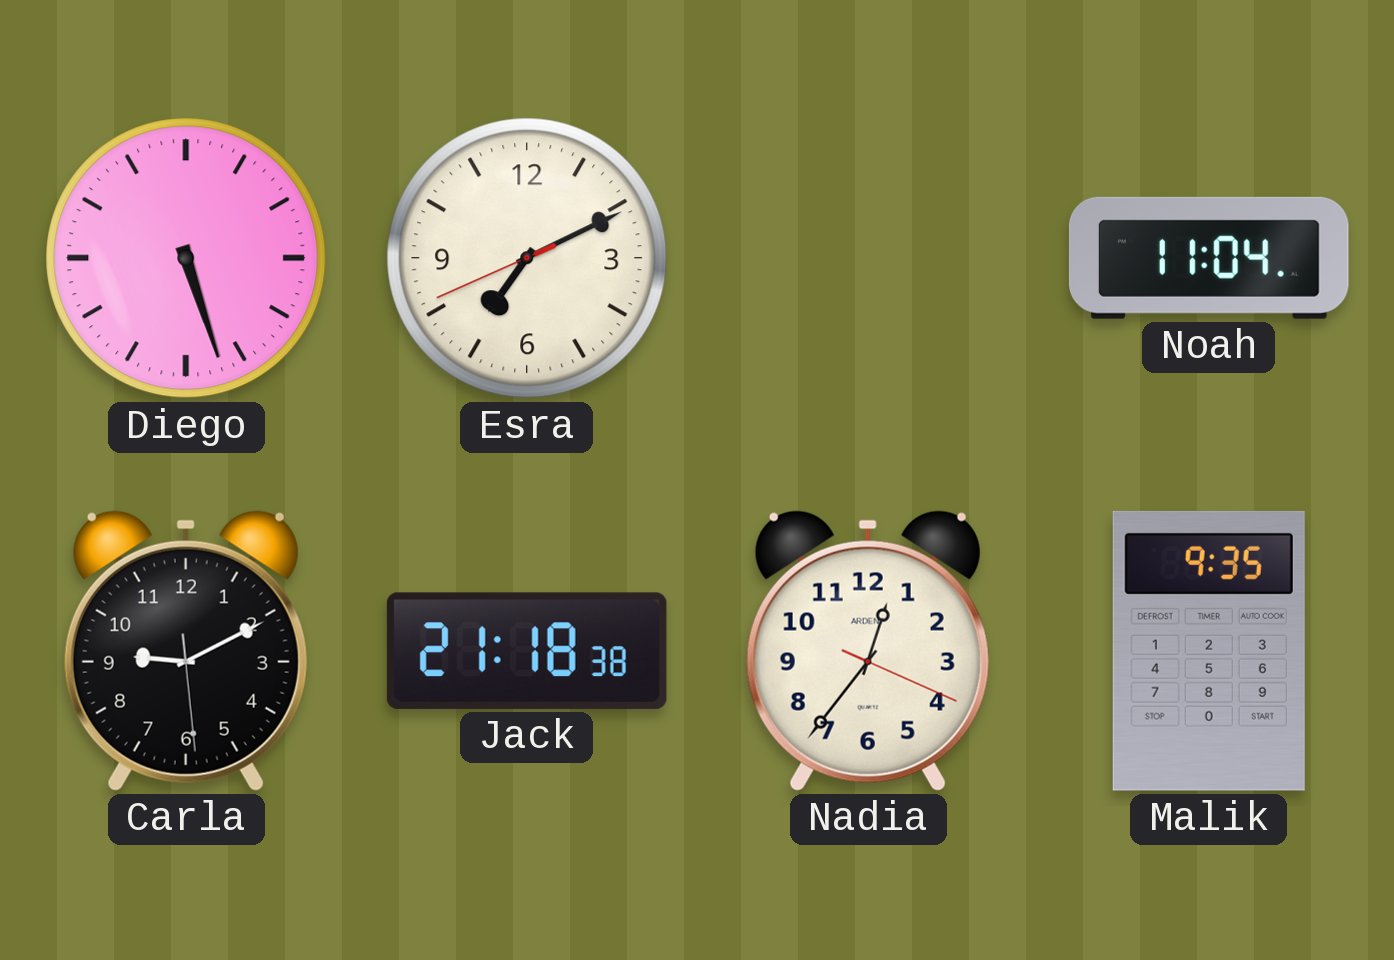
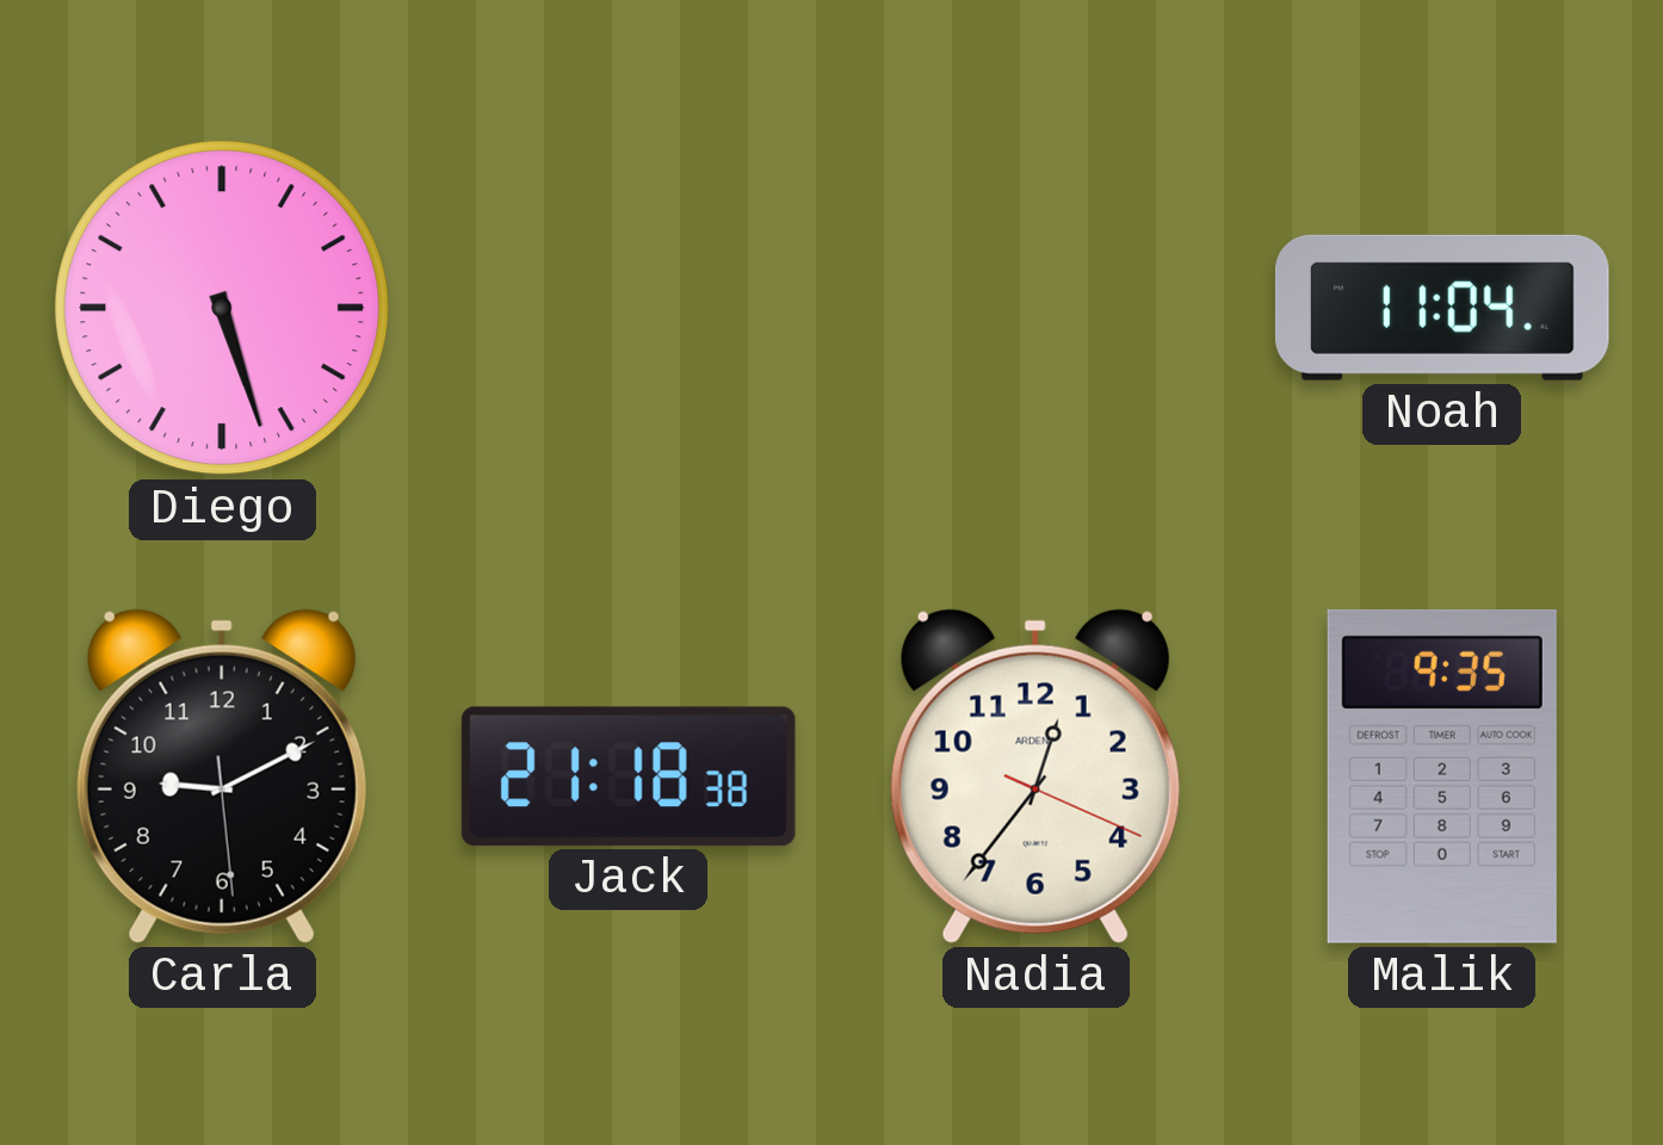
Esra: 7:10 -> none (527, 258)
